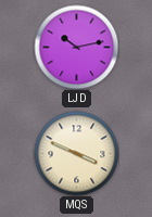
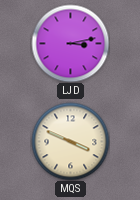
LJD: 10:13 -> 3:13 (70, 43)
